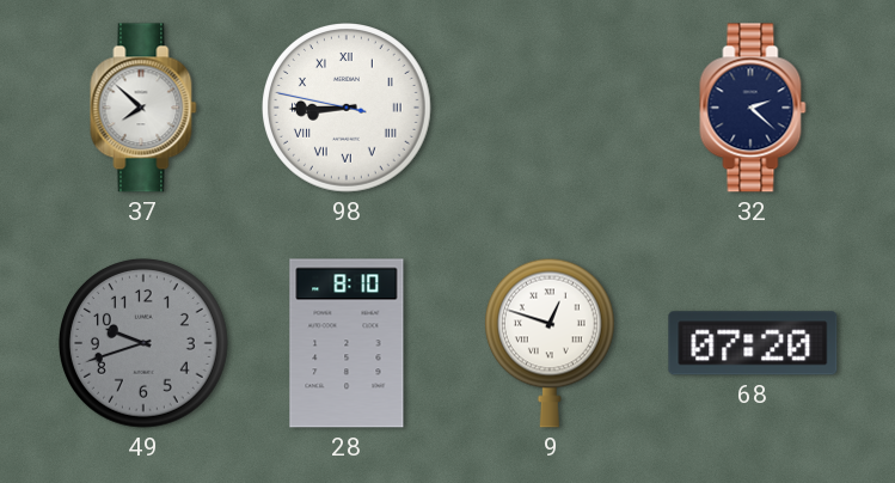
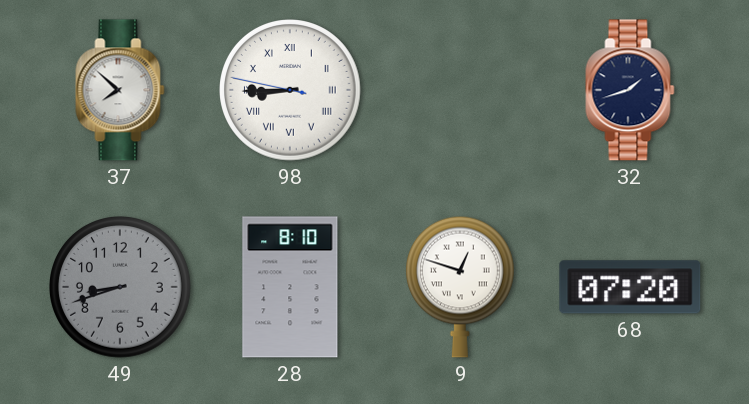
32: 2:22 -> 1:42 (630, 90)
49: 9:42 -> 8:42 (121, 288)
